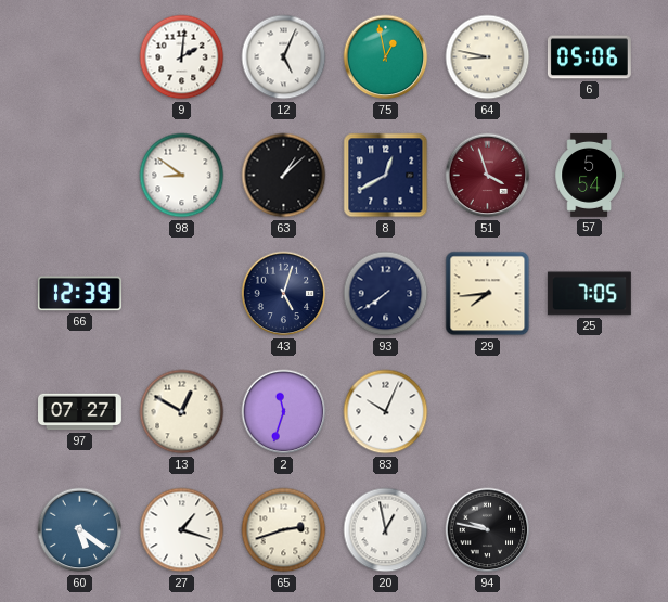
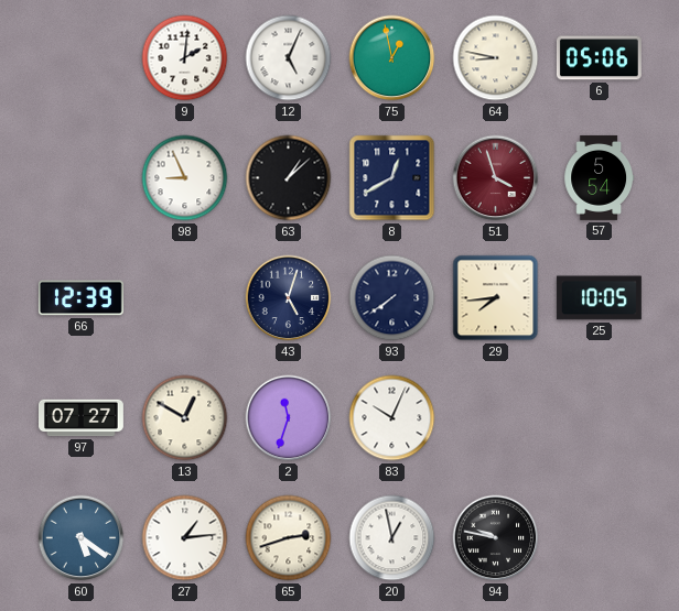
98: 8:51 -> 8:56 (185, 178)
25: 7:05 -> 10:05 (599, 298)
27: 1:18 -> 1:14 (185, 538)
